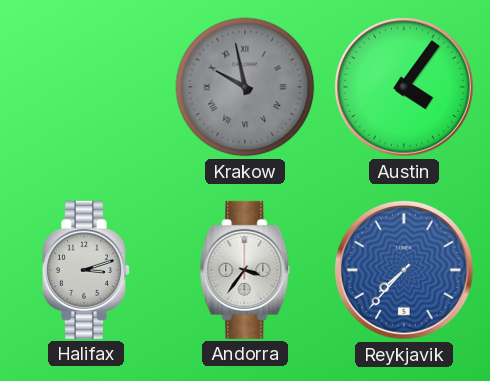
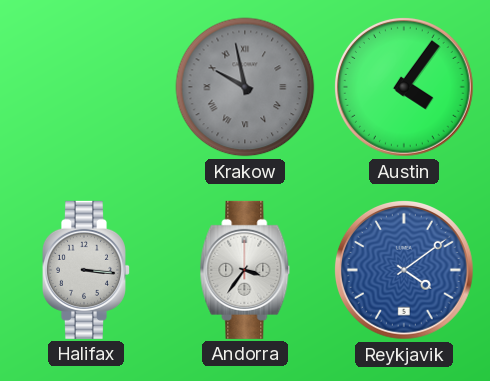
Halifax: 3:12 -> 3:16 (85, 270)
Reykjavik: 7:37 -> 4:09 (404, 270)
